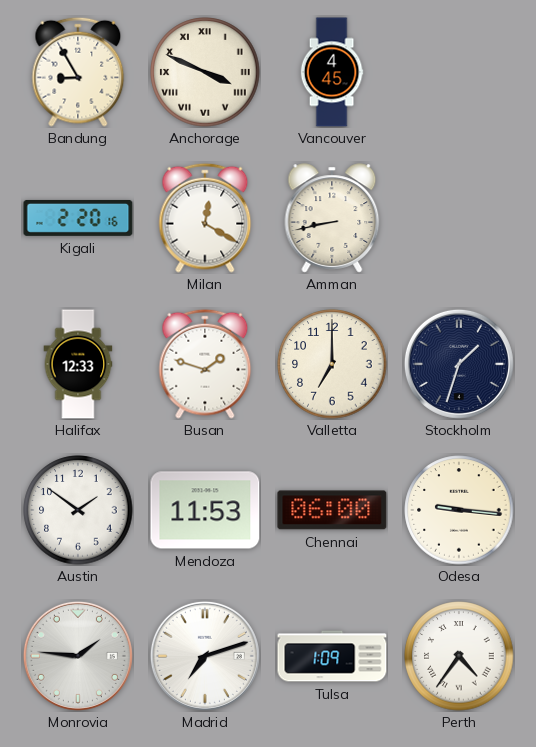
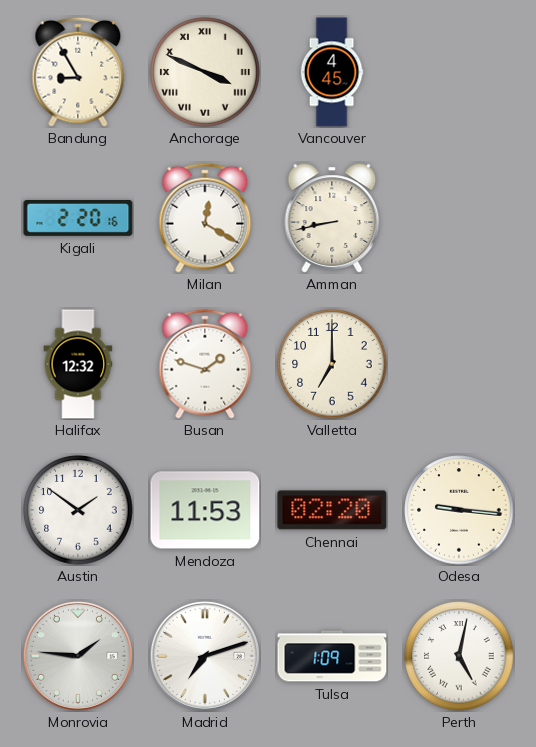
Halifax: 12:33 -> 12:32 (78, 364)
Stockholm: 1:33 -> none (459, 364)
Chennai: 06:00 -> 02:20 (332, 510)
Perth: 4:36 -> 5:02 (459, 656)
